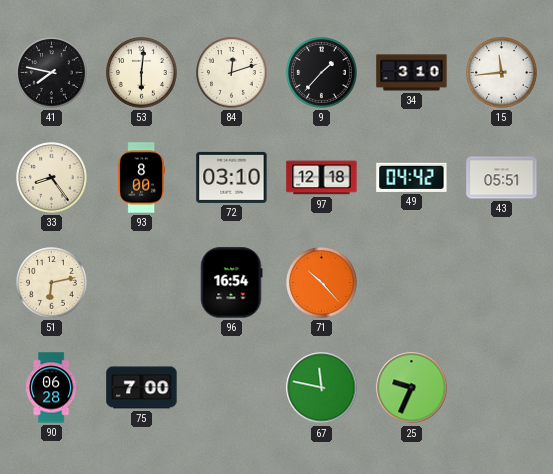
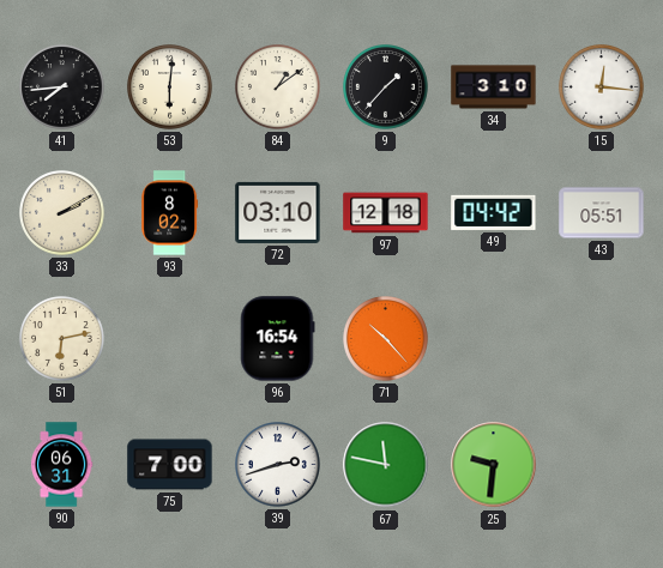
41: 7:47 -> 7:44 (62, 87)
84: 12:12 -> 1:09 (278, 87)
15: 11:44 -> 12:16 (602, 87)
33: 8:24 -> 2:10 (62, 213)
93: 8:00 -> 8:02 (170, 213)
90: 06:28 -> 06:31 (62, 465)
39: none -> 2:42 (278, 465)
25: 9:34 -> 9:31 (494, 465)
